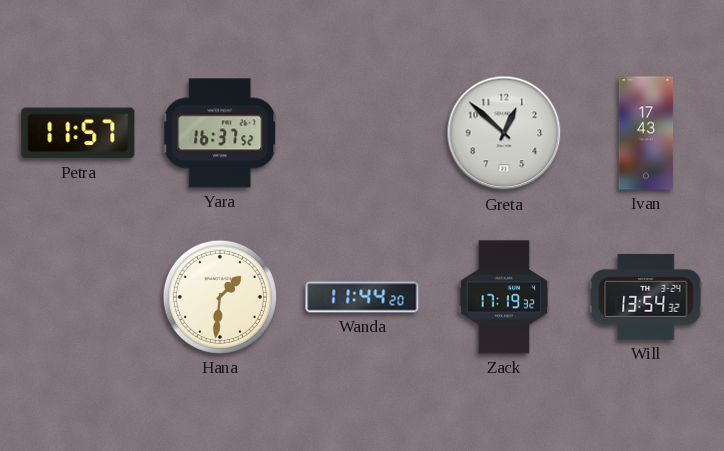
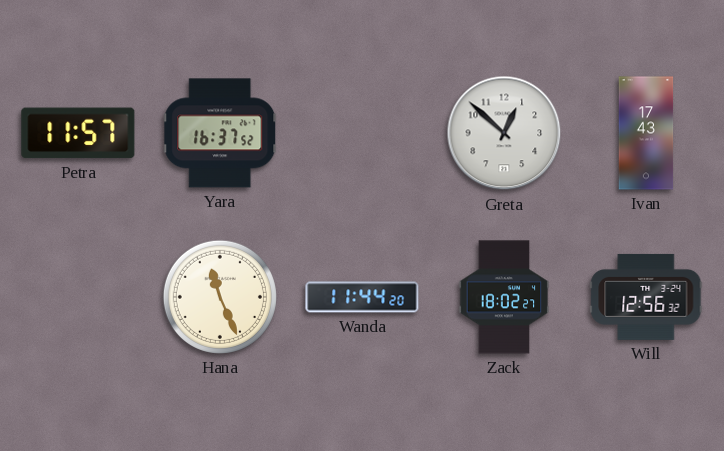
Hana: 1:31 -> 11:26 (220, 297)
Zack: 17:19 -> 18:02 (504, 297)
Will: 13:54 -> 12:56 (646, 297)
